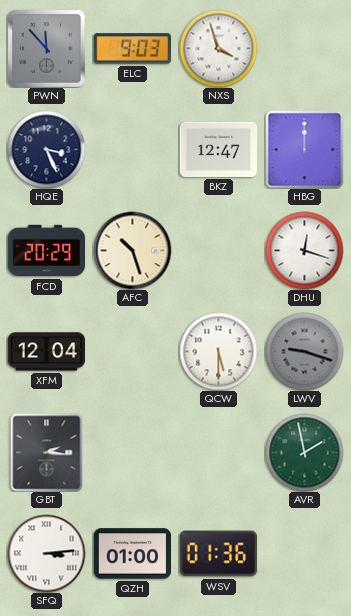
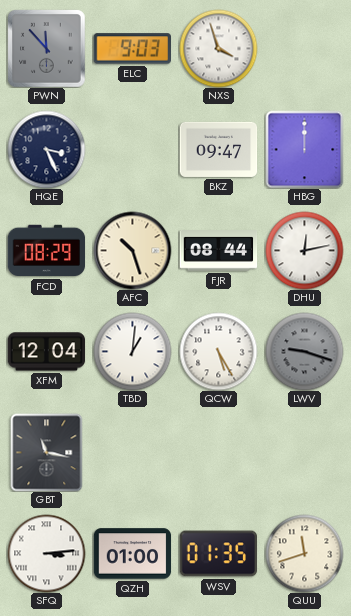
BKZ: 12:47 -> 09:47 (218, 149)
FCD: 20:29 -> 08:29 (46, 251)
FJR: none -> 08:44 (218, 251)
DHU: 12:18 -> 12:13 (304, 250)
TBD: none -> 1:01 (132, 351)
QCW: 5:30 -> 5:25 (218, 351)
GBT: 2:16 -> 11:17 (47, 452)
AVR: 1:58 -> none (304, 452)
WSV: 01:36 -> 01:35 (218, 554)
QUU: none -> 11:42 (304, 553)
